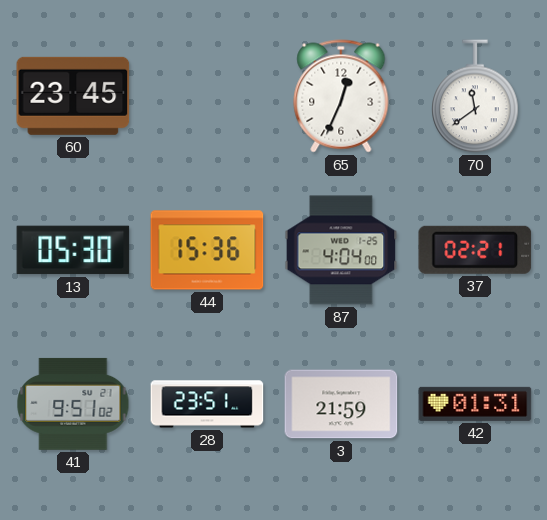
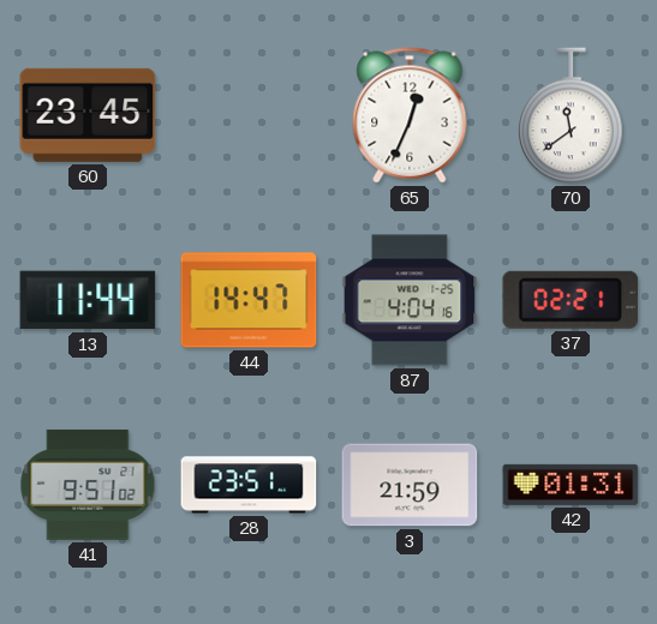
13: 05:30 -> 11:44 (88, 300)
44: 15:36 -> 14:47 (249, 300)
87: 4:04:00 -> 4:04:16 (410, 300)
